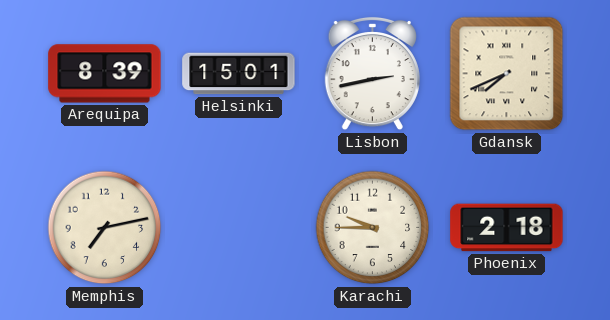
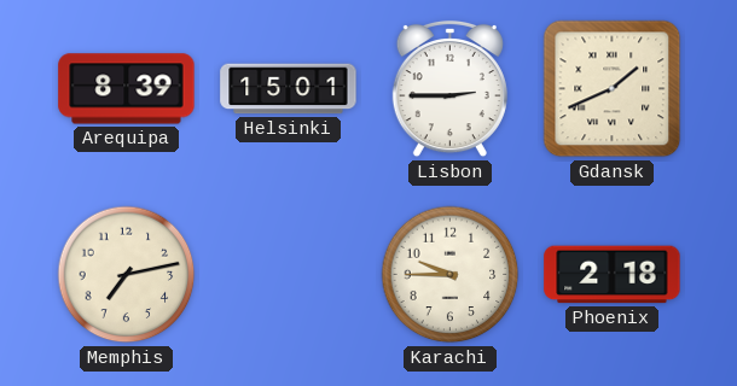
Lisbon: 2:43 -> 2:45 (449, 89)
Gdansk: 7:41 -> 1:41 (613, 89)
